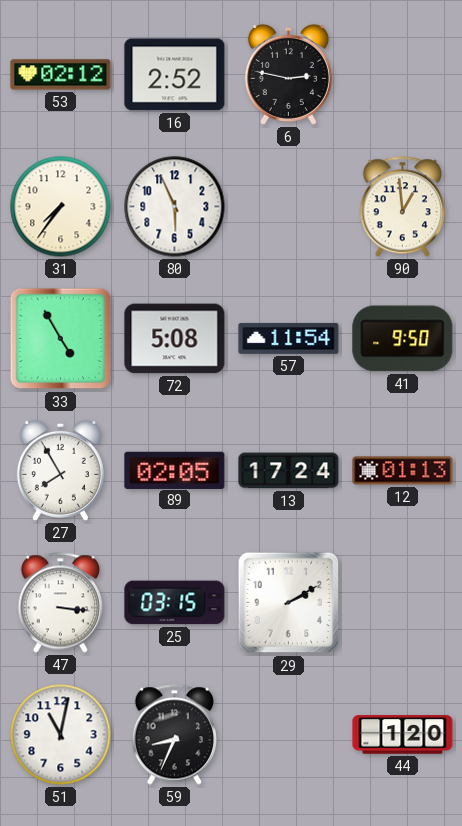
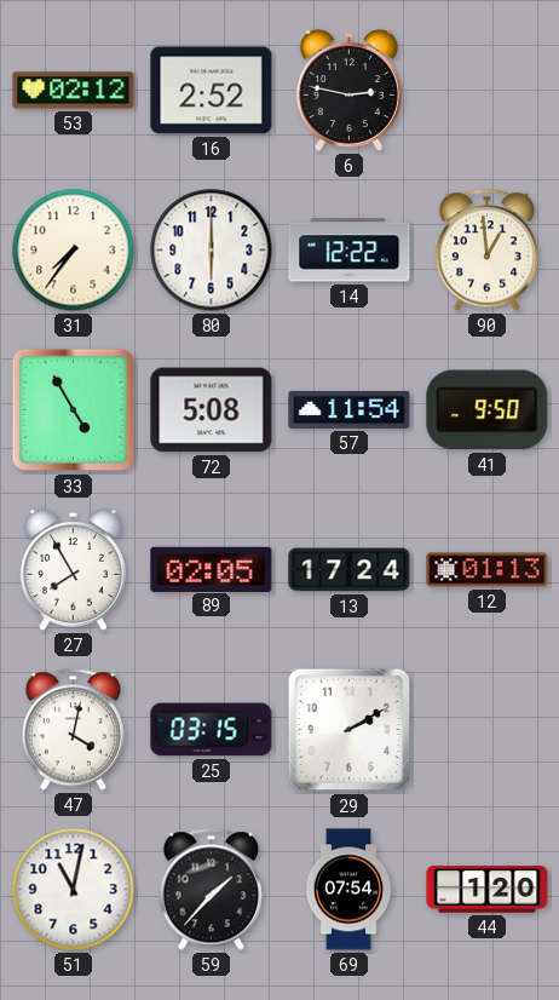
80: 5:56 -> 6:00 (212, 251)
14: none -> 12:22 (350, 251)
47: 3:16 -> 4:02 (73, 730)
59: 8:34 -> 1:37 (211, 890)
69: none -> 07:54 (348, 890)
